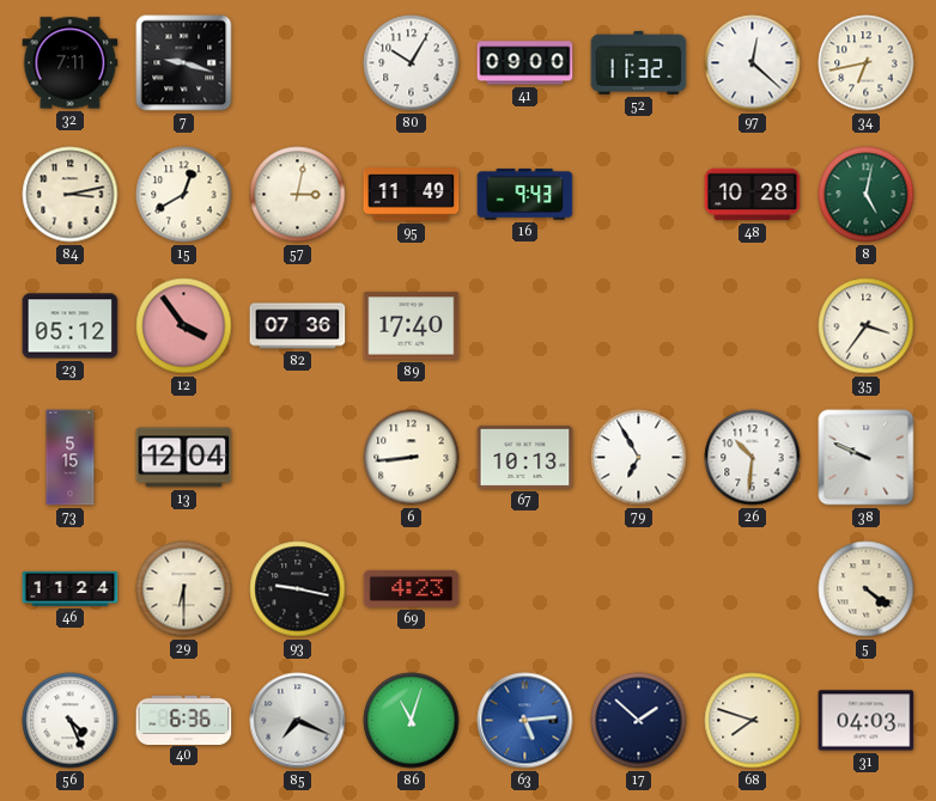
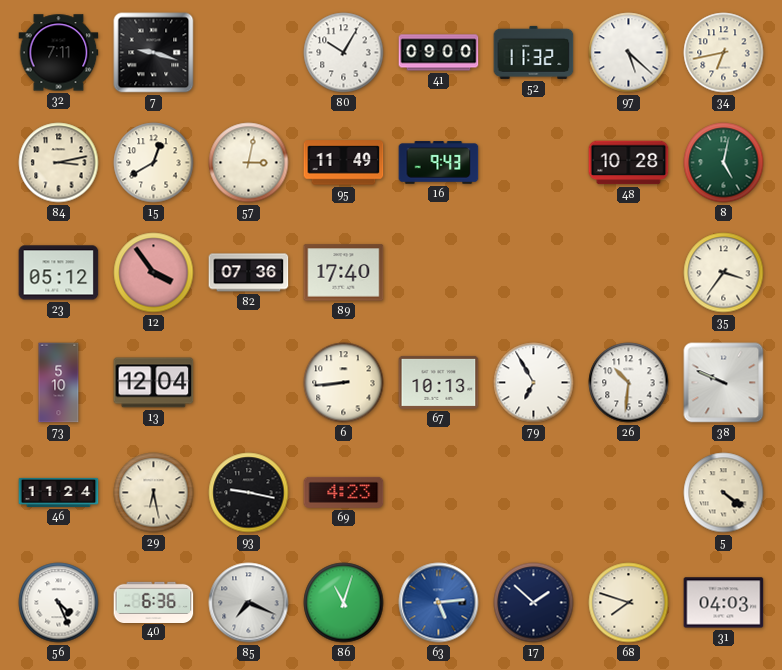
97: 12:22 -> 5:22 (629, 53)
73: 5:15 -> 5:10 (59, 383)
29: 6:30 -> 6:28 (154, 493)
